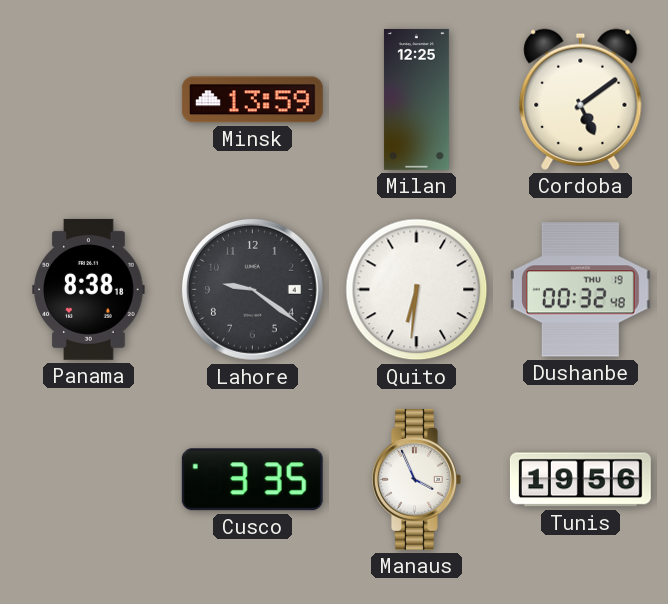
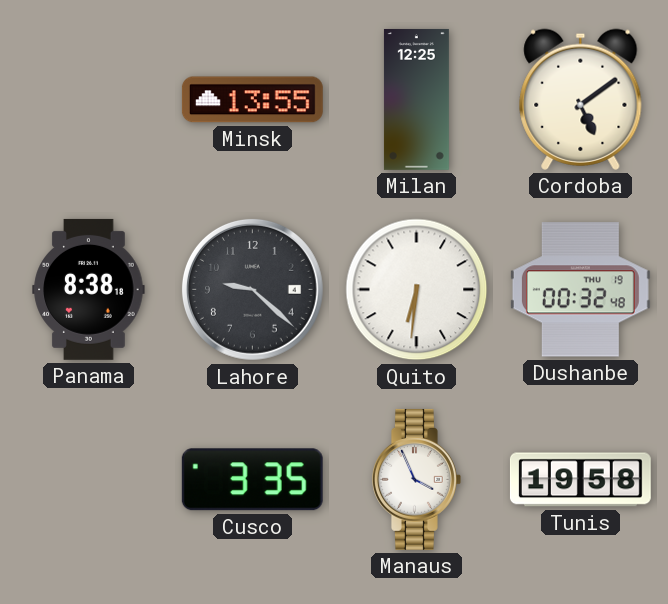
Minsk: 13:59 -> 13:55 (252, 100)
Lahore: 9:21 -> 9:22 (252, 289)
Tunis: 19:56 -> 19:58 (580, 480)
